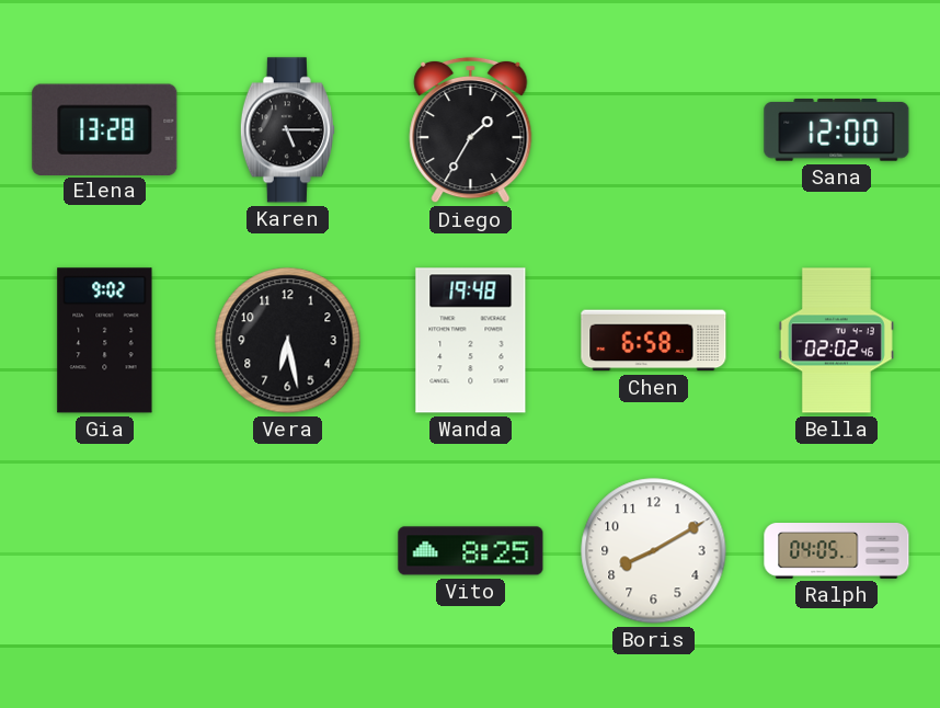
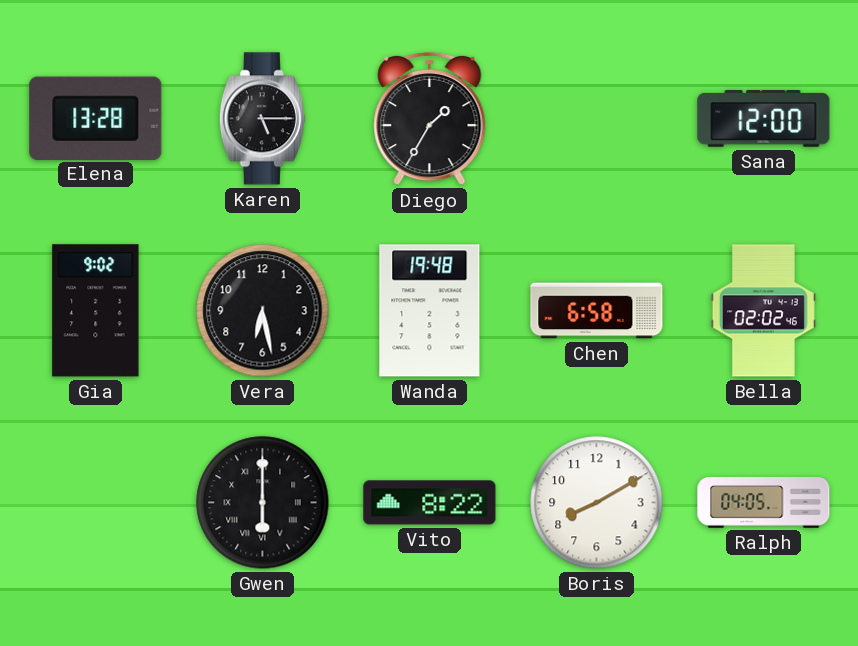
Gwen: none -> 6:00 (263, 503)
Vito: 8:25 -> 8:22 (430, 503)
